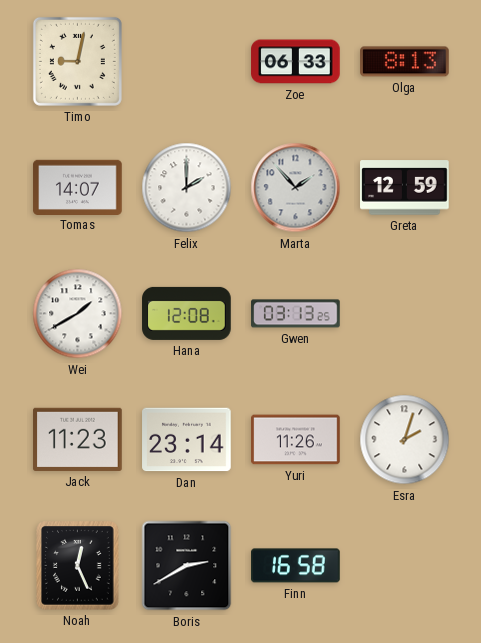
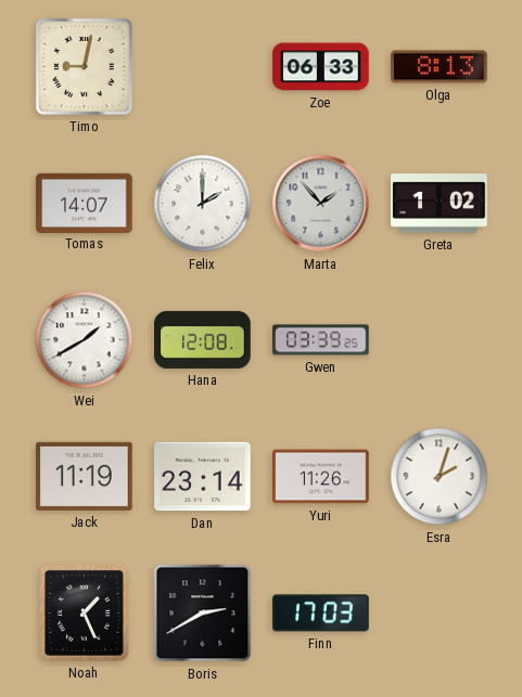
Greta: 12:59 -> 1:02 (440, 204)
Gwen: 03:13 -> 03:39 (321, 340)
Jack: 11:23 -> 11:19 (85, 476)
Noah: 12:26 -> 1:26 (85, 614)
Finn: 16:58 -> 17:03 (321, 614)
